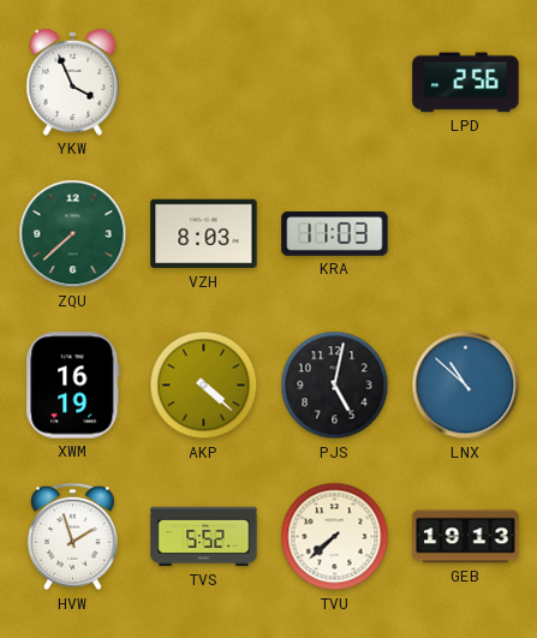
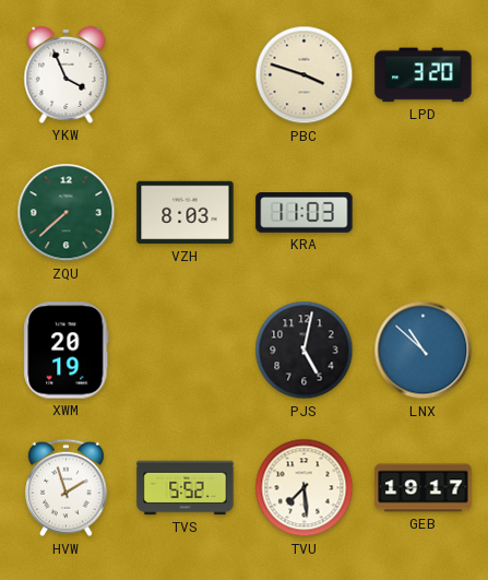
PBC: none -> 3:48 (305, 75)
LPD: 2:56 -> 3:20 (424, 75)
XWM: 16:19 -> 20:19 (67, 351)
AKP: 4:22 -> none (204, 386)
TVU: 7:38 -> 7:29 (305, 488)
GEB: 19:13 -> 19:17 (424, 488)
